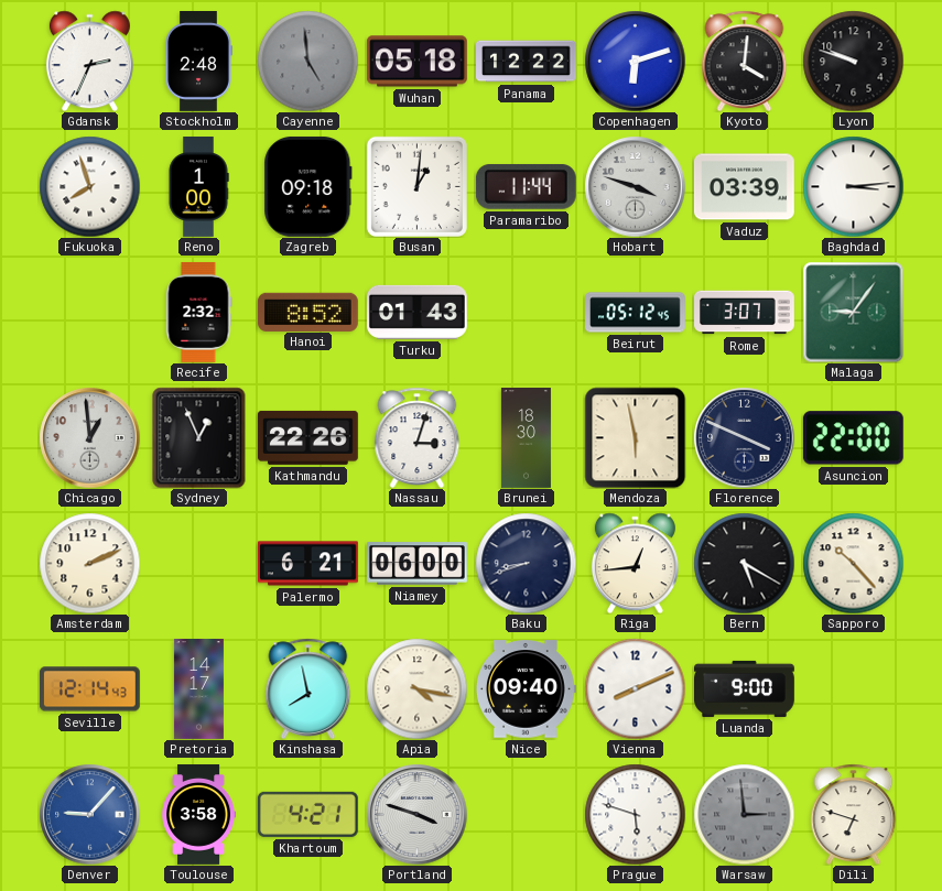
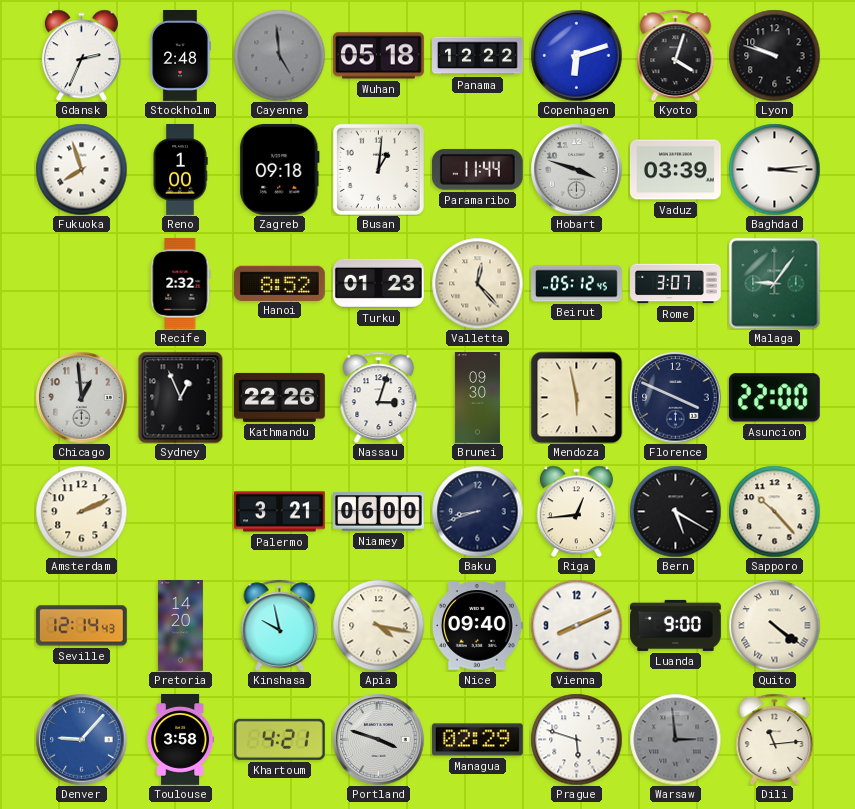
Kyoto: 4:01 -> 4:03 (676, 55)
Turku: 01:43 -> 01:23 (378, 283)
Valletta: none -> 12:23 (477, 283)
Brunei: 18:30 -> 09:30 (477, 398)
Palermo: 6:21 -> 3:21 (280, 512)
Pretoria: 14:17 -> 14:20 (180, 626)
Kinshasa: 7:58 -> 9:58 (280, 625)
Quito: none -> 4:21 (774, 625)
Managua: none -> 02:29 (477, 740)
Dili: 6:48 -> 11:14 (775, 739)
